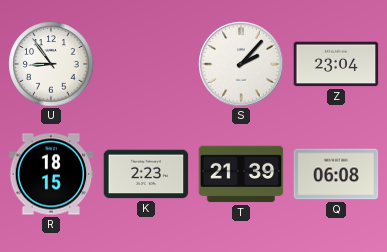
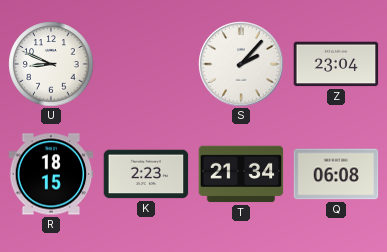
U: 8:54 -> 8:49 (51, 64)
T: 21:39 -> 21:34 (241, 174)
